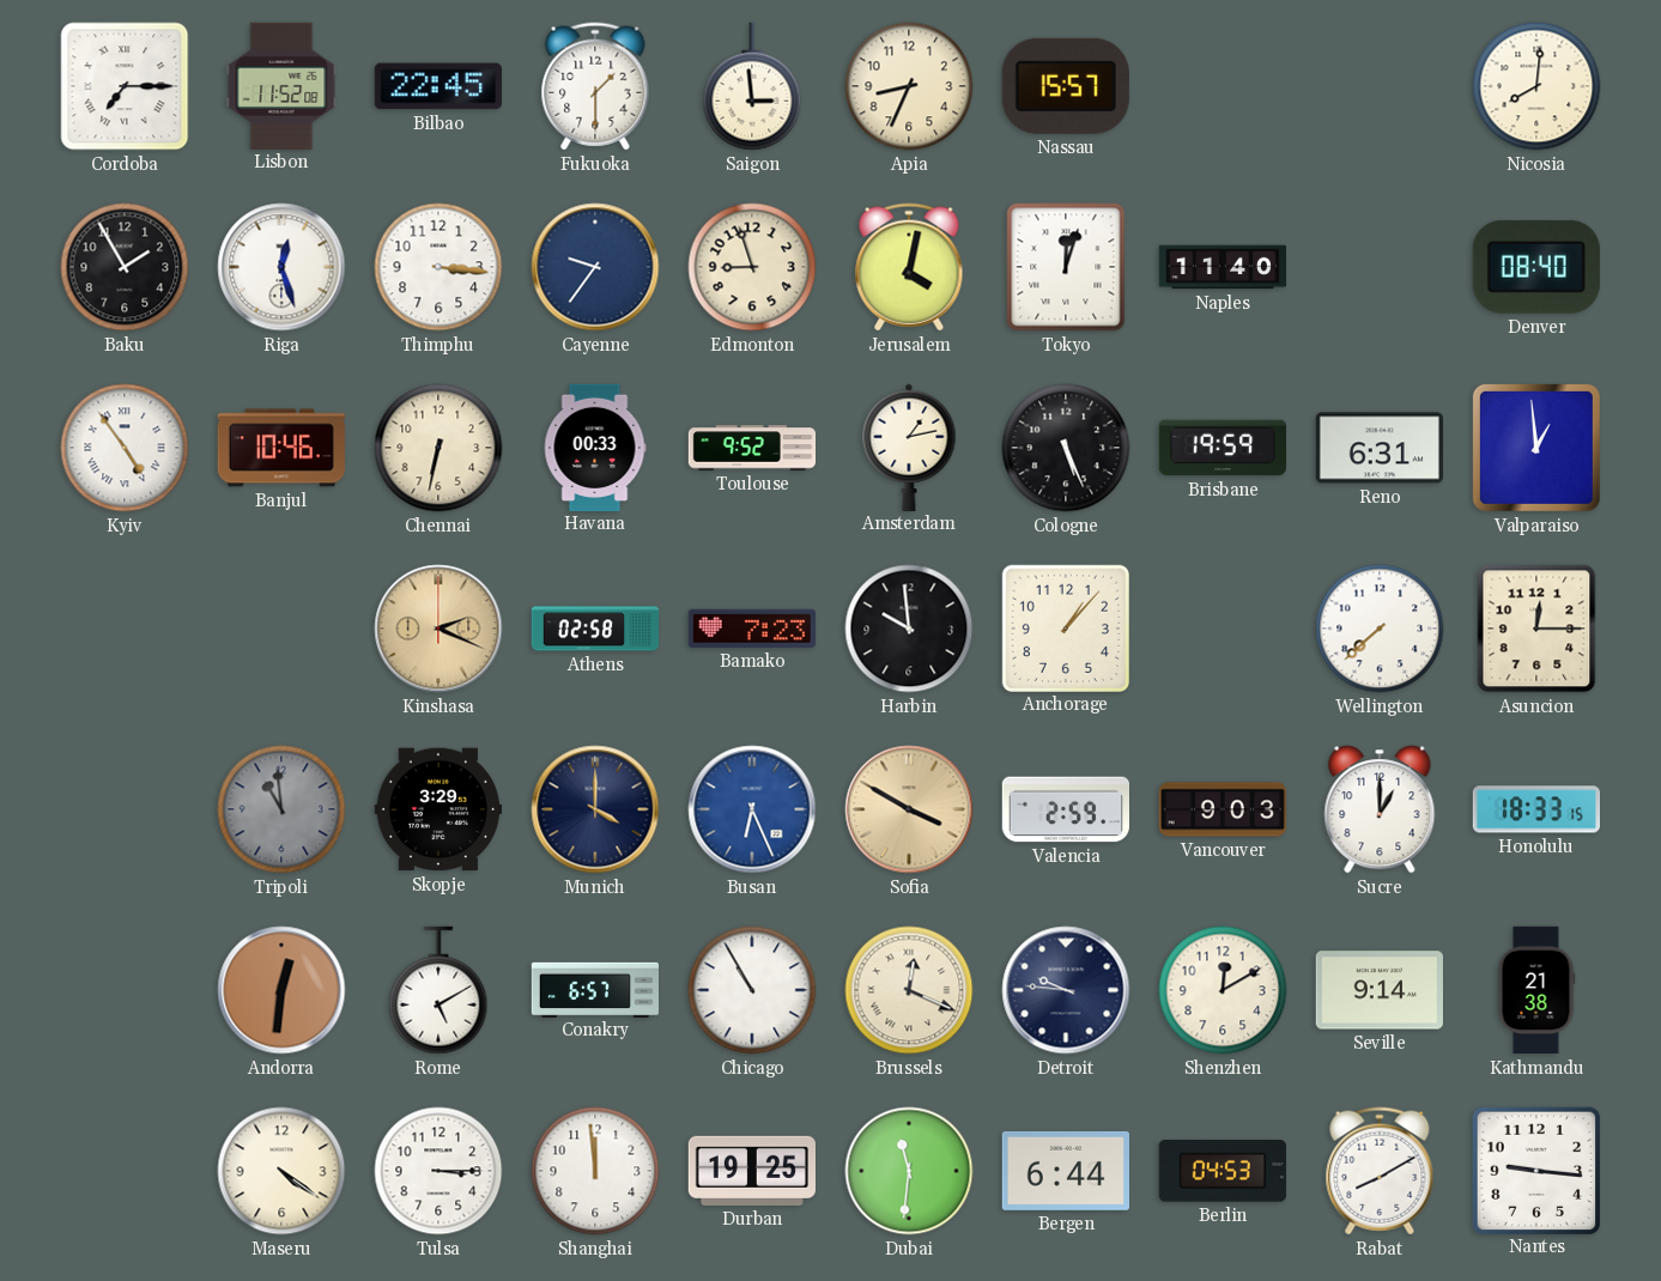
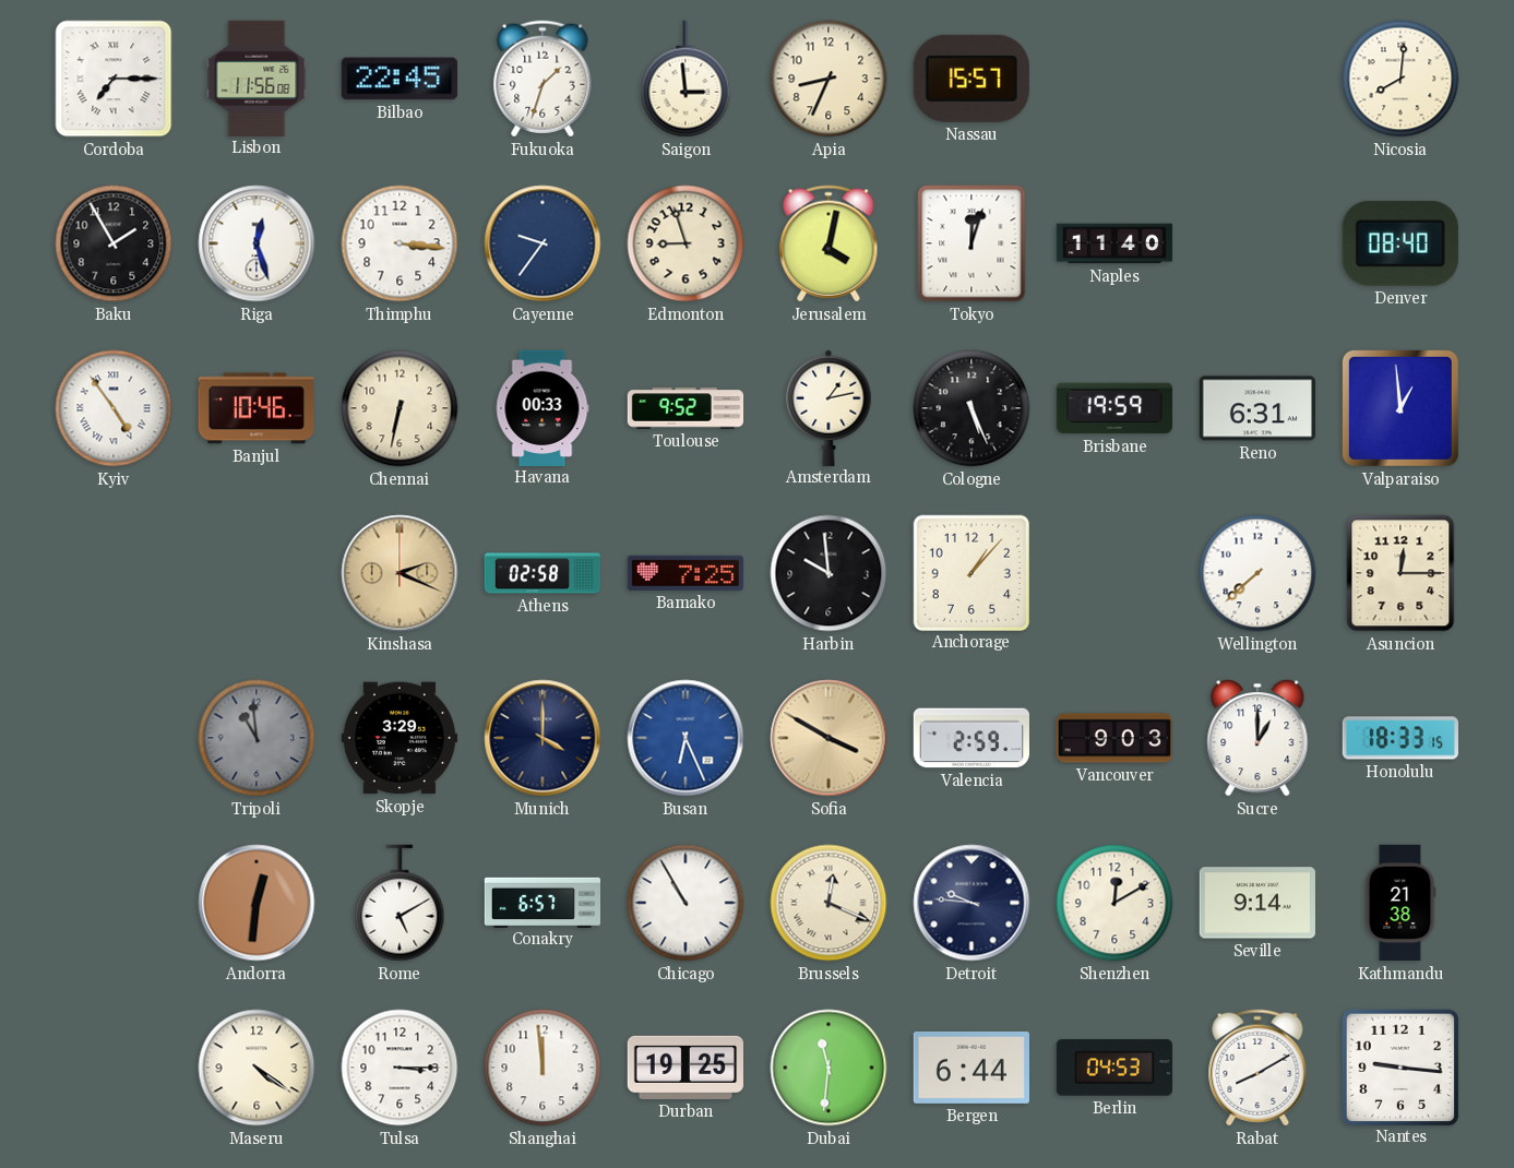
Lisbon: 11:52 -> 11:56 (257, 78)
Fukuoka: 1:30 -> 1:33 (543, 79)
Bamako: 7:23 -> 7:25 (684, 573)
